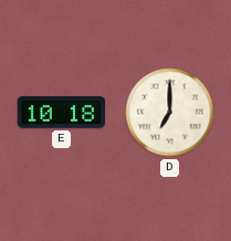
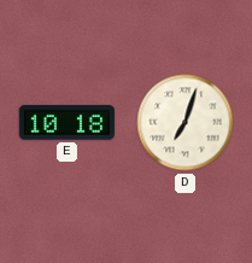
D: 7:00 -> 7:03 (186, 123)
